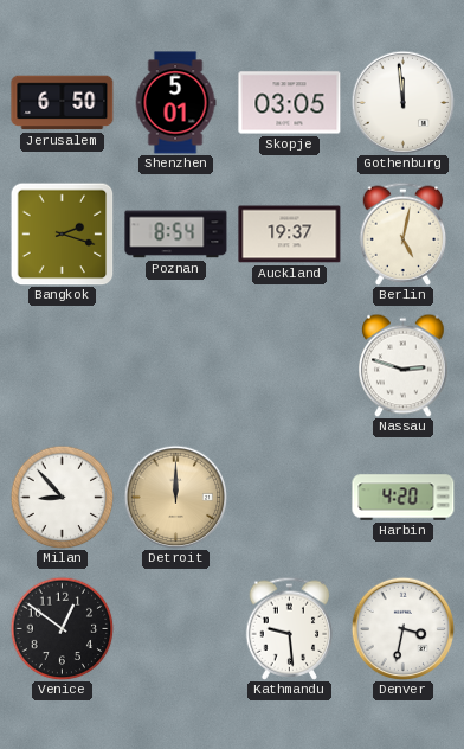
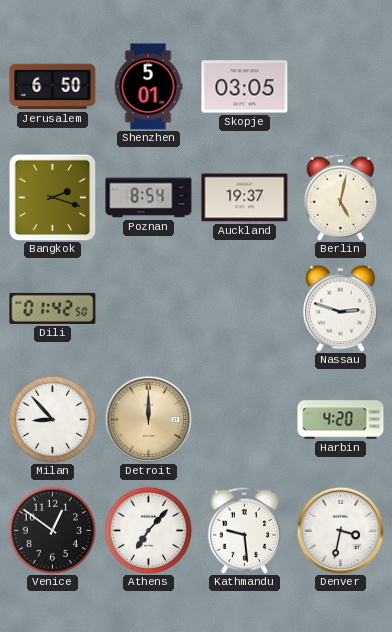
Gothenburg: 11:59 -> none (402, 102)
Dili: none -> 01:42 (53, 308)
Athens: none -> 7:07 (148, 530)
